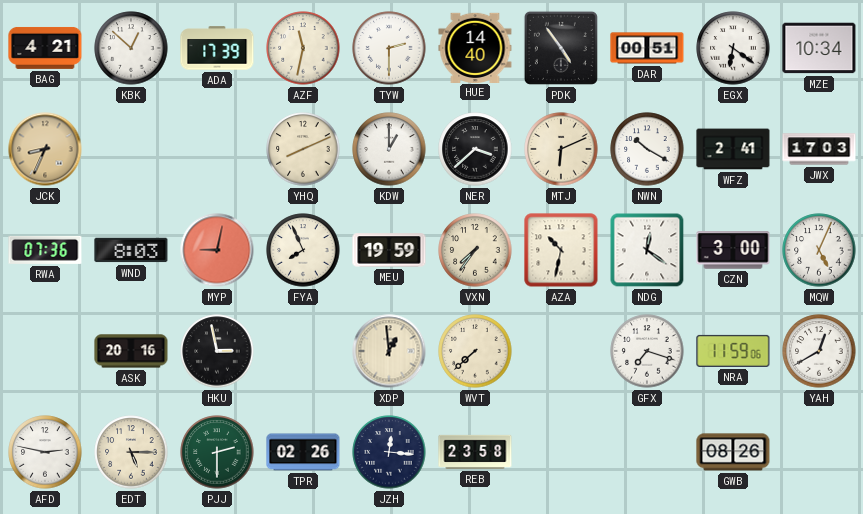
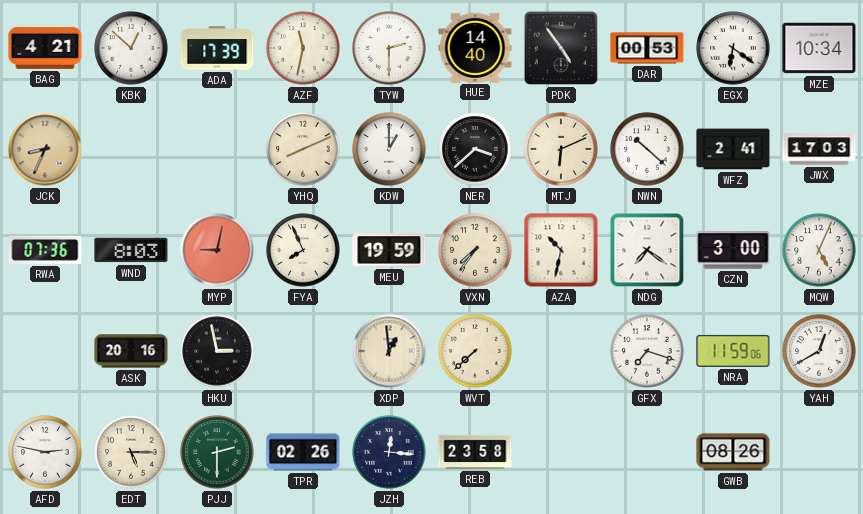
DAR: 00:51 -> 00:53 (647, 48)
NWN: 10:20 -> 10:22 (647, 149)
NDG: 12:21 -> 7:21 (647, 250)
